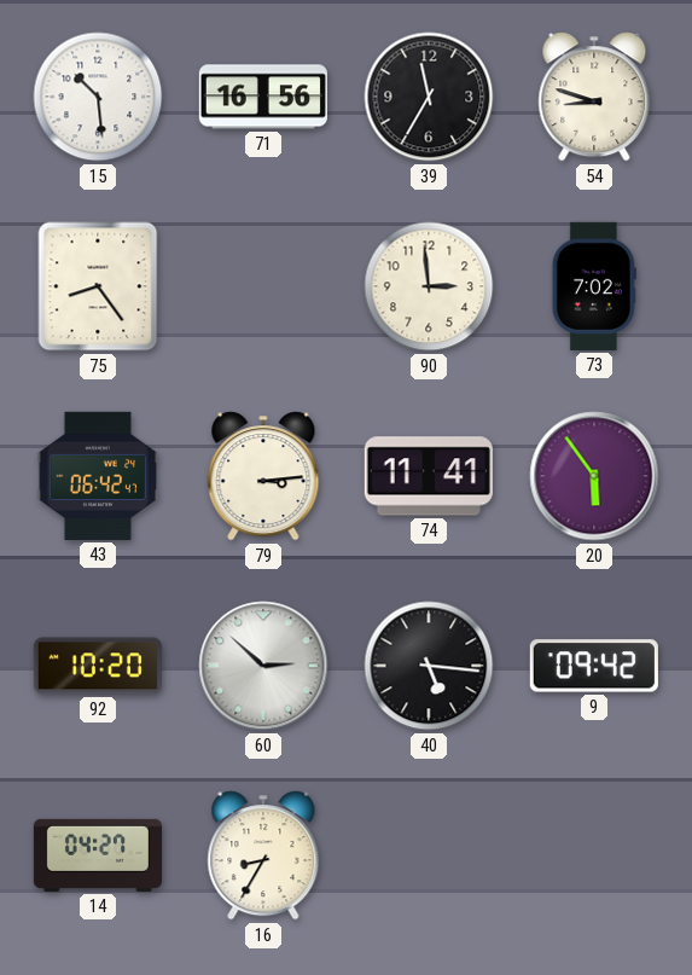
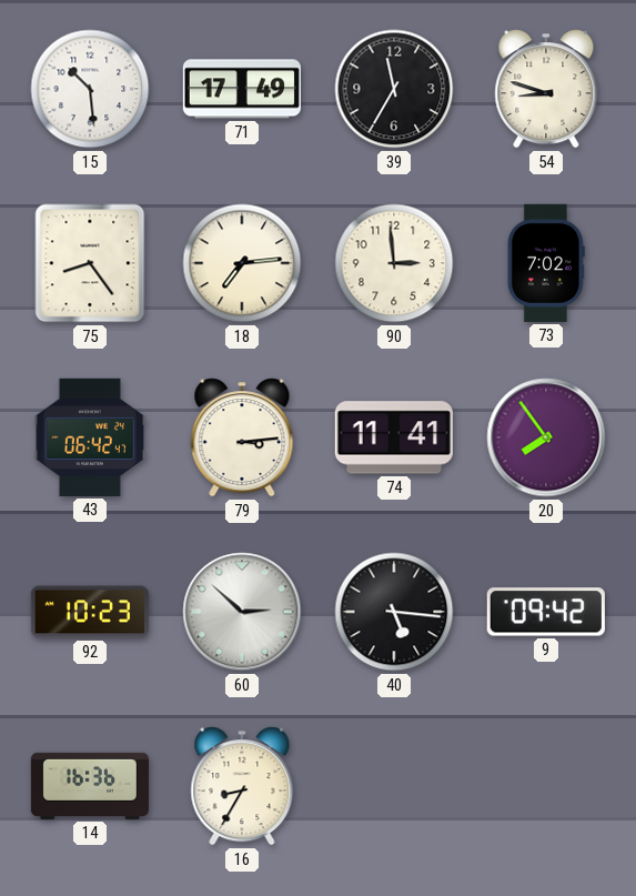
71: 16:56 -> 17:49 (242, 89)
18: none -> 7:14 (242, 263)
20: 5:54 -> 7:54 (546, 437)
92: 10:20 -> 10:23 (90, 612)
14: 04:27 -> 16:36 (89, 786)
